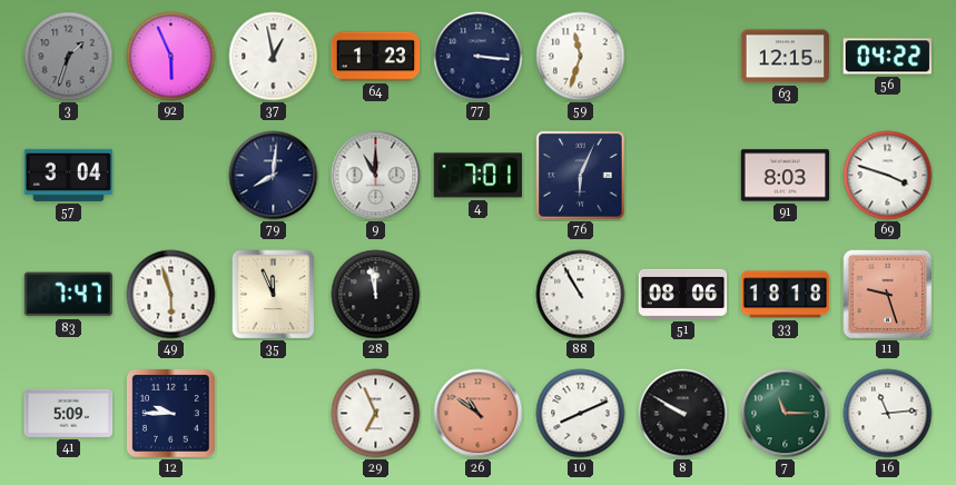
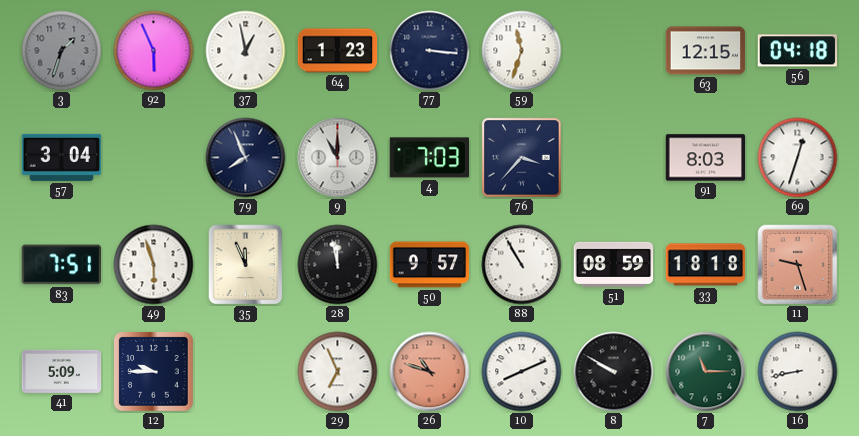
56: 04:22 -> 04:18 (797, 51)
79: 8:01 -> 7:56 (246, 158)
4: 7:01 -> 7:03 (429, 158)
76: 6:04 -> 3:37 (522, 158)
69: 3:48 -> 12:33 (798, 158)
83: 7:47 -> 7:51 (61, 265)
50: none -> 9:57 (430, 265)
51: 08:06 -> 08:59 (614, 264)
26: 10:51 -> 10:48 (430, 372)
16: 11:14 -> 8:43 (798, 372)
